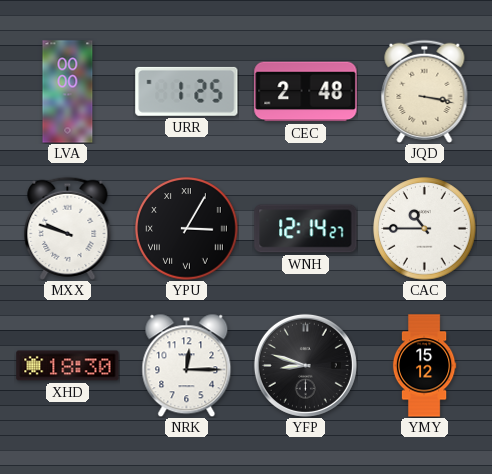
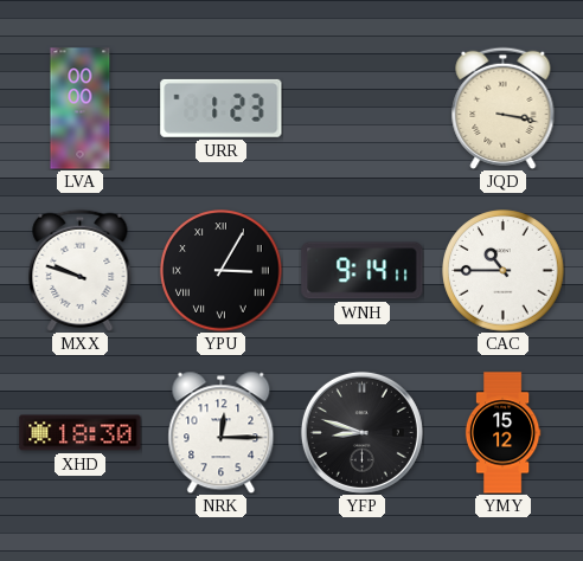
URR: 1:25 -> 1:23 (222, 108)
CEC: 2:48 -> none (306, 92)
WNH: 12:14 -> 9:14 (363, 271)
